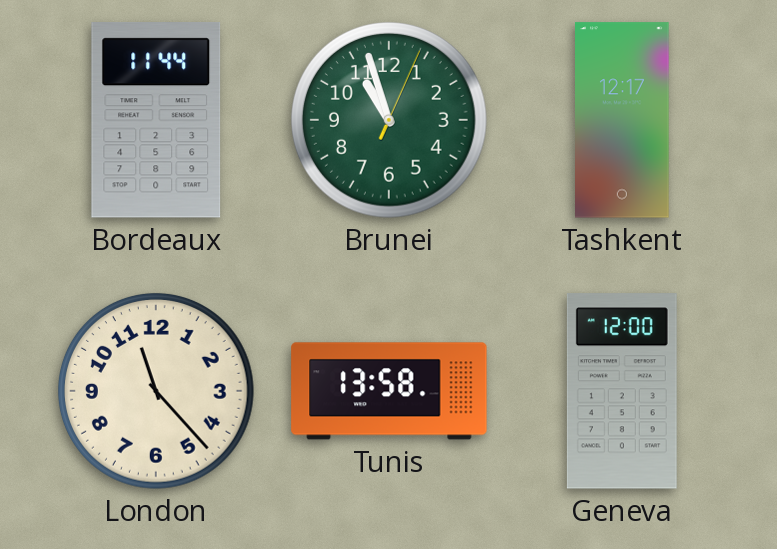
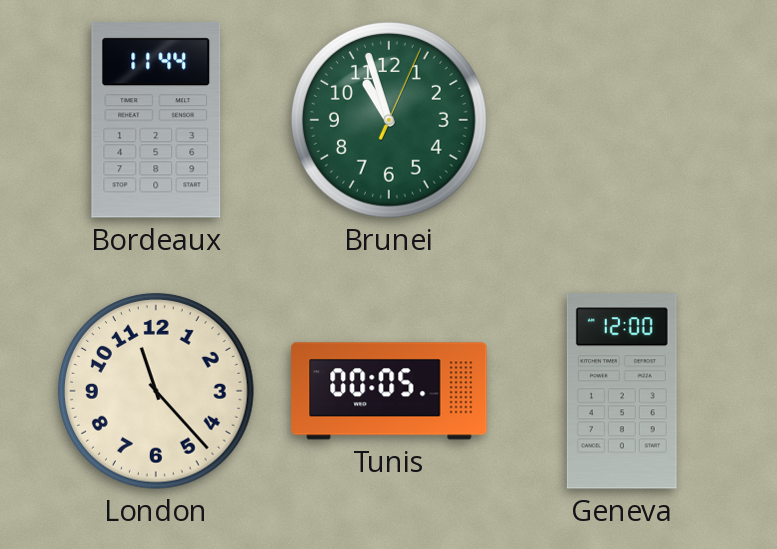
Tashkent: 12:17 -> none (623, 120)
Tunis: 13:58 -> 00:05 (389, 391)
